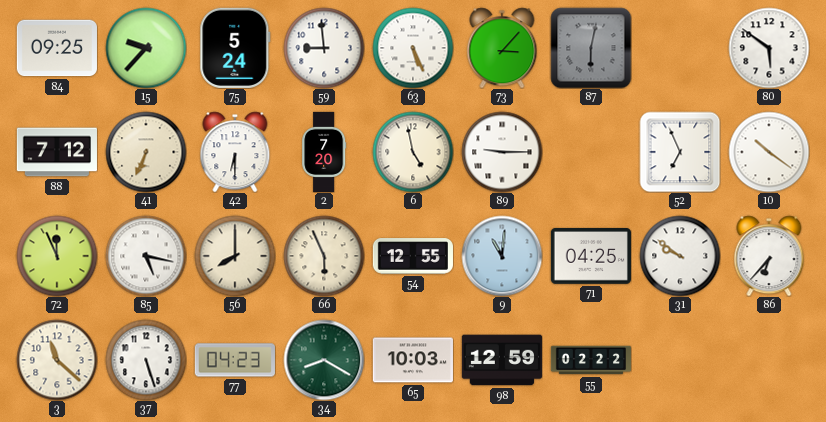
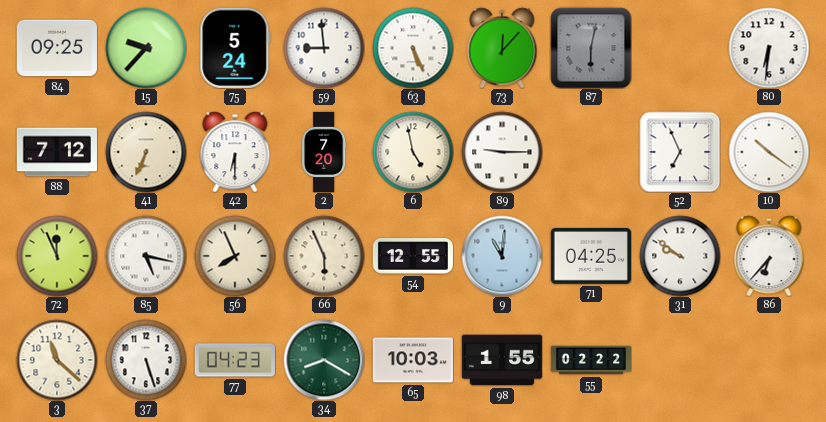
73: 3:07 -> 12:07 (502, 48)
80: 5:51 -> 6:31 (769, 48)
56: 8:00 -> 7:56 (235, 256)
98: 12:59 -> 1:55 (502, 360)
